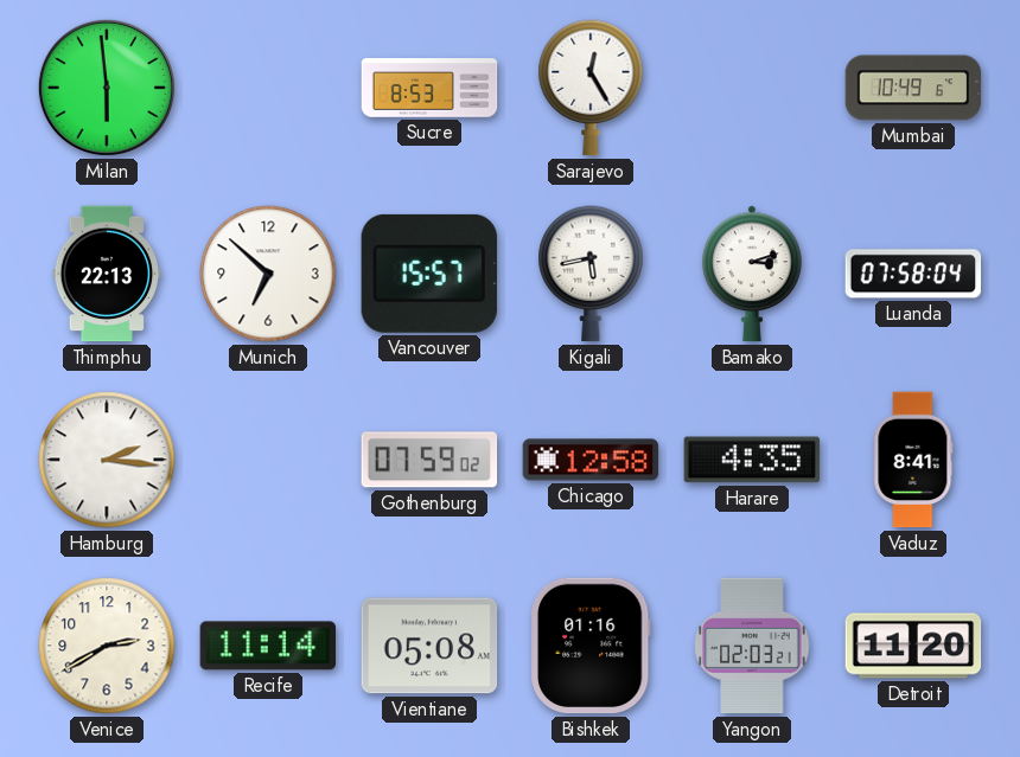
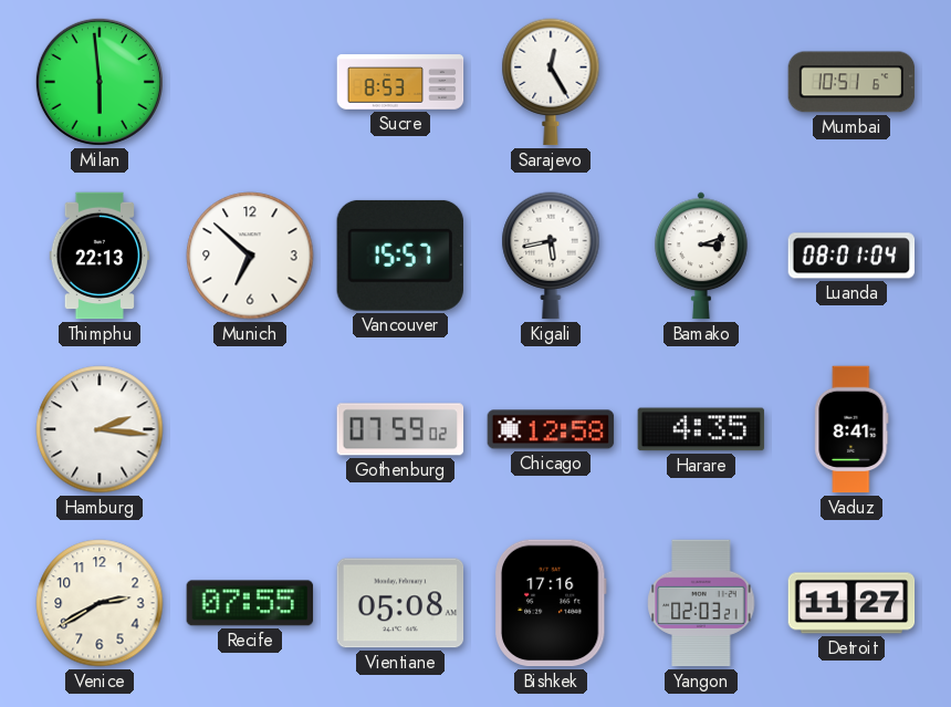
Mumbai: 10:49 -> 10:51 (851, 82)
Luanda: 07:58 -> 08:01 (851, 256)
Recife: 11:14 -> 07:55 (250, 603)
Bishkek: 01:16 -> 17:16 (551, 603)
Detroit: 11:20 -> 11:27 (851, 603)
